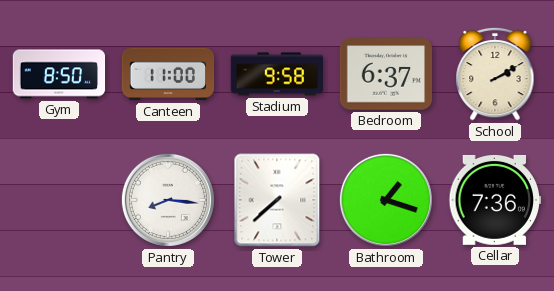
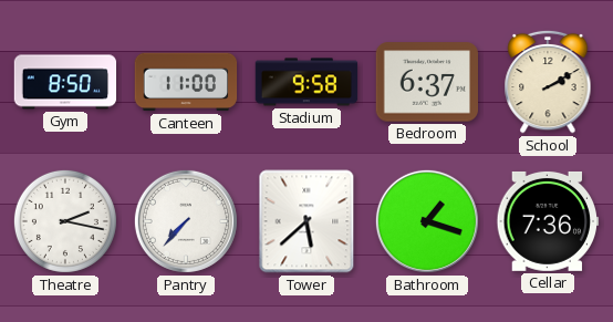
Theatre: none -> 2:17 (65, 221)
Pantry: 8:16 -> 7:37 (186, 221)
Tower: 7:38 -> 5:38 (306, 221)
